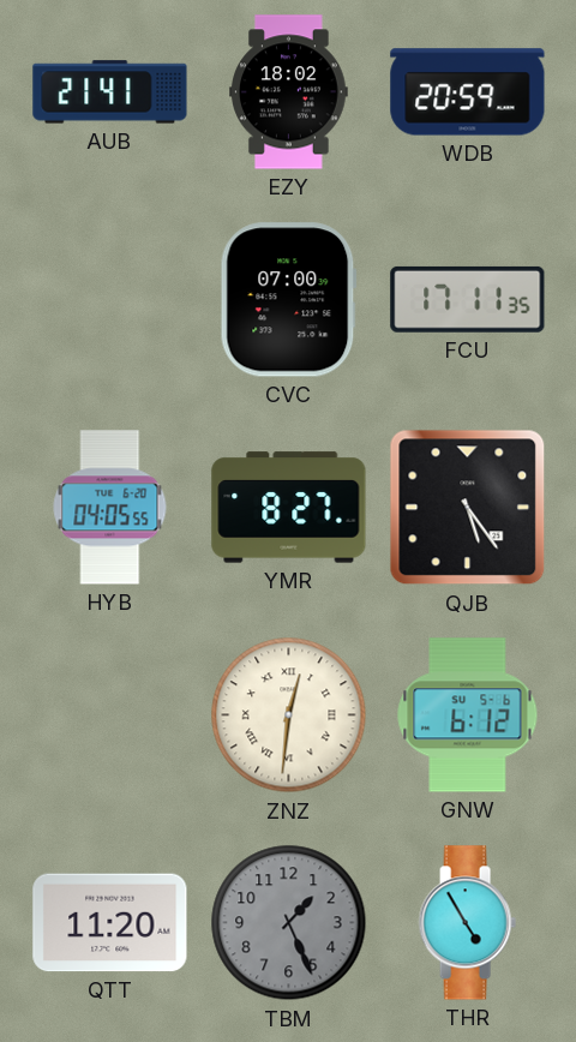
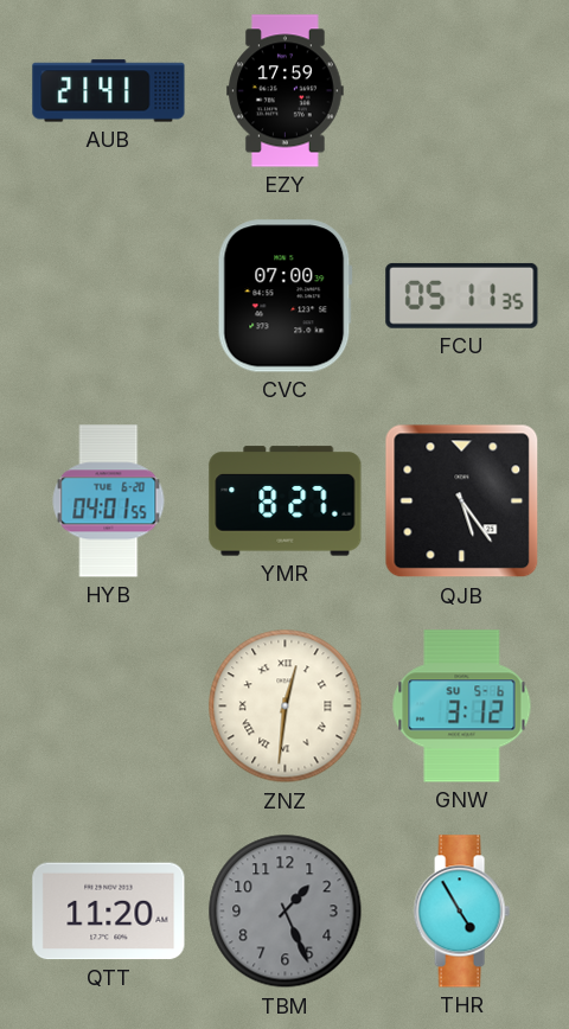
EZY: 18:02 -> 17:59 (286, 91)
WDB: 20:59 -> none (468, 92)
FCU: 17:11 -> 05:11 (462, 295)
HYB: 04:05 -> 04:01 (109, 501)
GNW: 6:12 -> 3:12 (462, 707)
